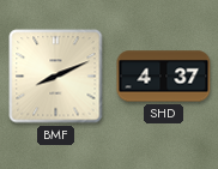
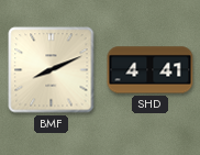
SHD: 4:37 -> 4:41 (151, 70)
